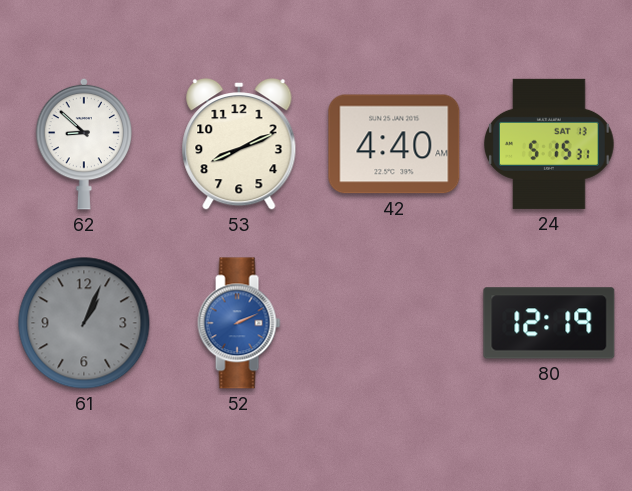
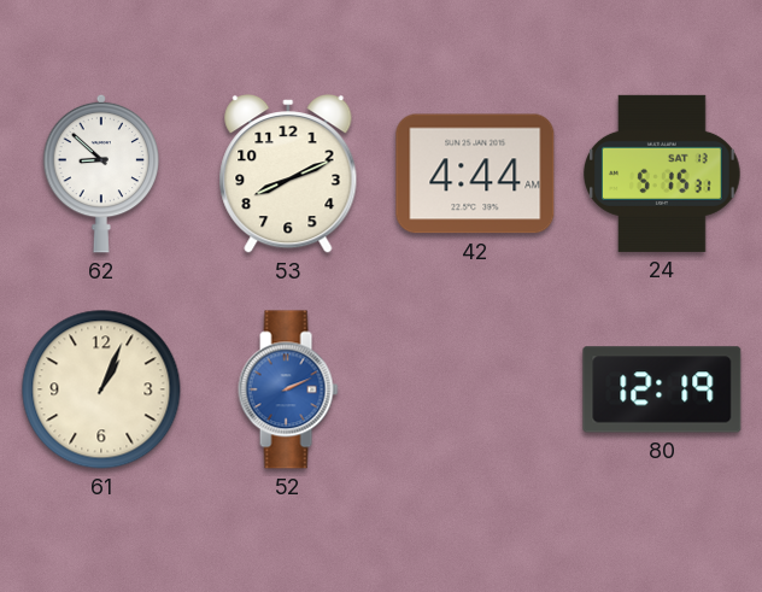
42: 4:40 -> 4:44 (475, 174)
61 dial: grey -> cream (101, 389)
